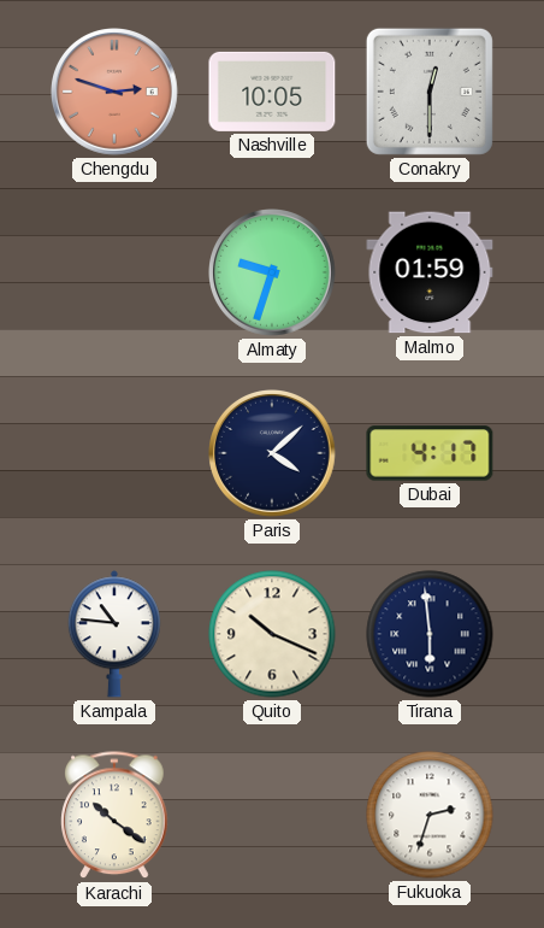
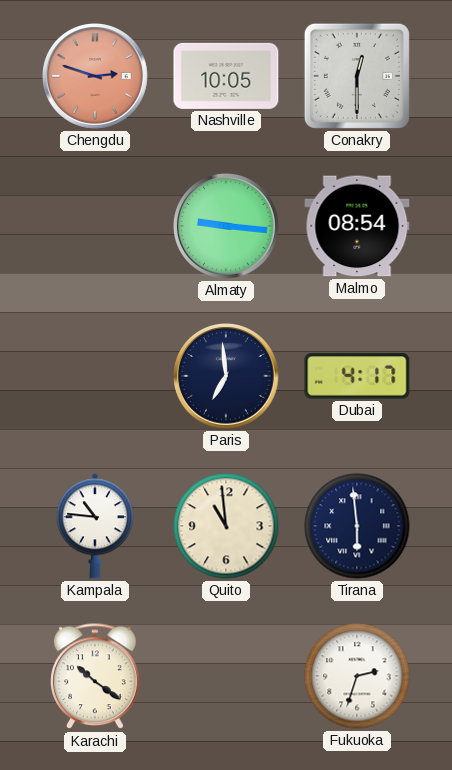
Almaty: 9:33 -> 9:16 (227, 227)
Malmo: 01:59 -> 08:54 (357, 226)
Paris: 4:08 -> 6:59 (227, 377)
Quito: 10:19 -> 10:59 (226, 526)
